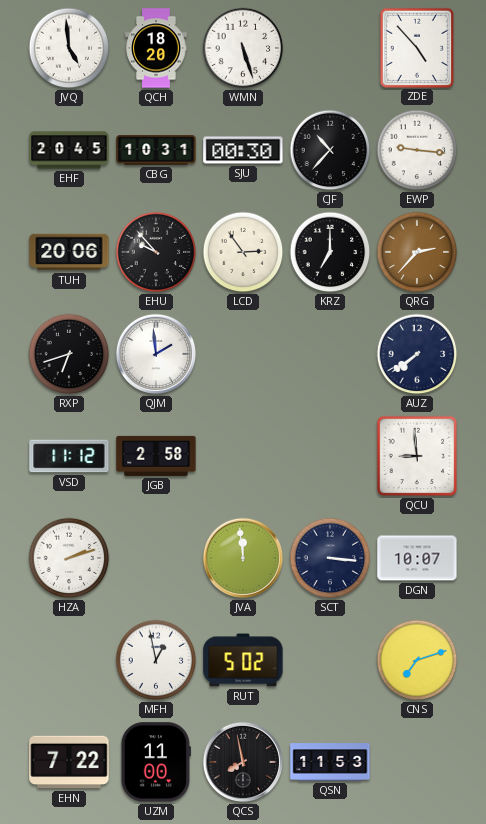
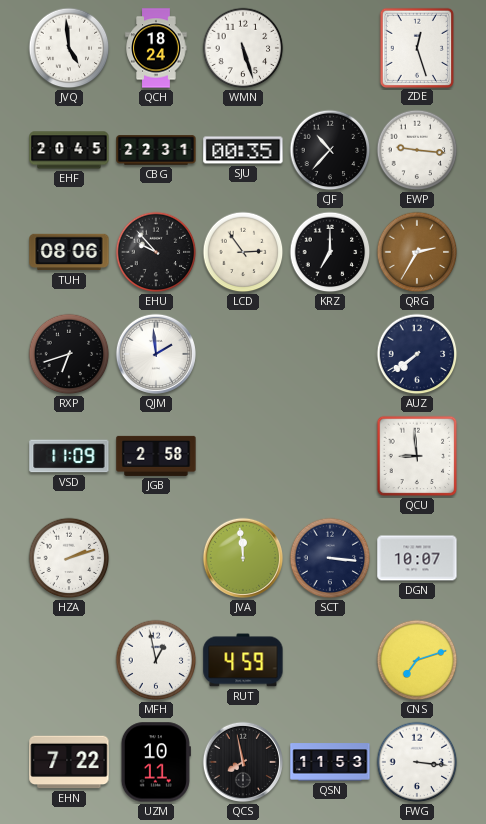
QCH: 18:20 -> 18:24 (156, 48)
ZDE: 4:53 -> 12:27 (417, 47)
CBG: 10:31 -> 22:31 (156, 150)
SJU: 00:30 -> 00:35 (243, 150)
TUH: 20:06 -> 08:06 (69, 252)
QRG: 2:37 -> 2:35 (417, 252)
VSD: 11:12 -> 11:09 (69, 456)
RUT: 5:02 -> 4:59 (243, 660)
UZM: 11:00 -> 10:11 (156, 762)
FWG: none -> 3:16 (417, 762)
